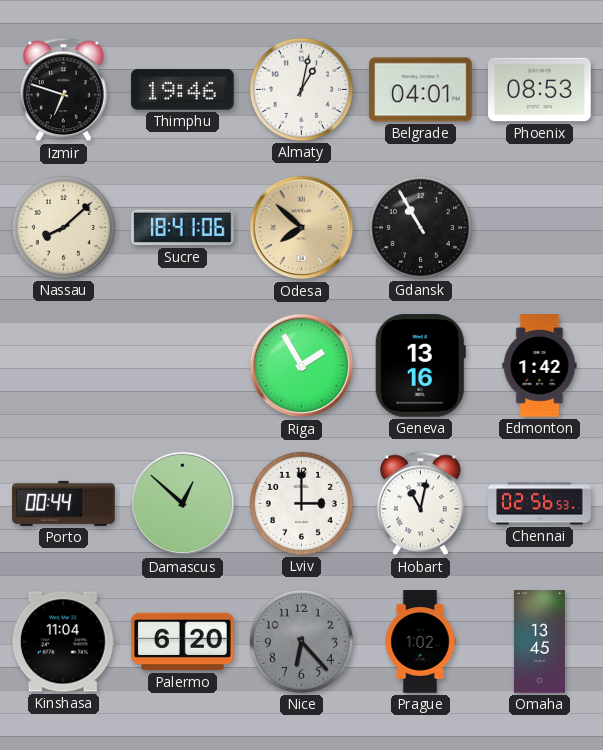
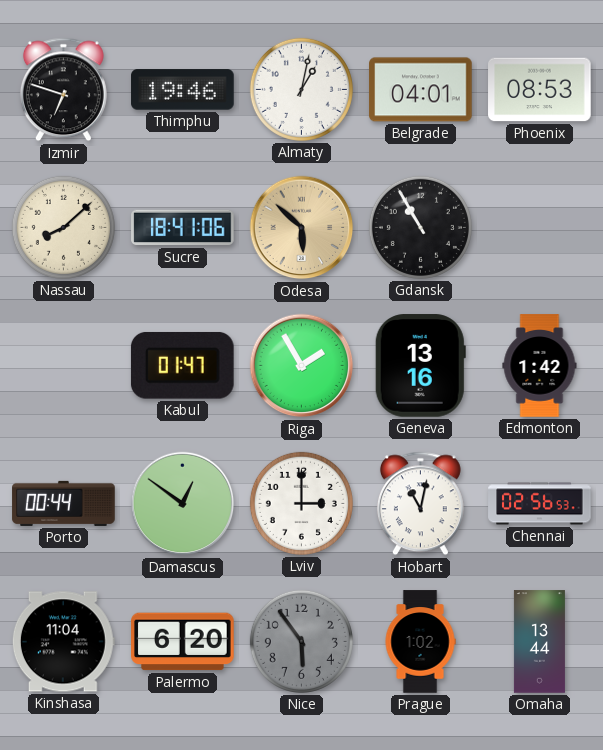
Odesa: 7:52 -> 5:52 (302, 228)
Kabul: none -> 01:47 (182, 366)
Damascus: 12:52 -> 12:51 (183, 504)
Nice: 6:23 -> 5:54 (301, 641)
Omaha: 13:45 -> 13:44 (539, 642)
